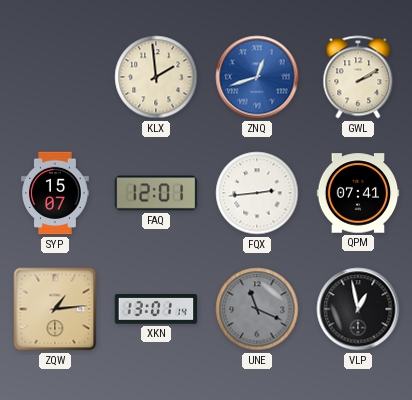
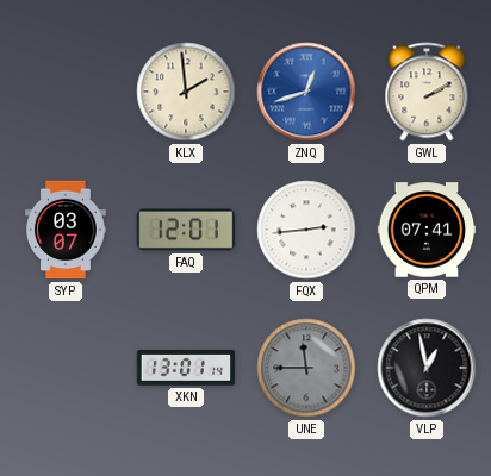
SYP: 15:07 -> 03:07 (67, 230)
ZQW: 1:14 -> none (55, 309)
UNE: 11:19 -> 11:45 (306, 368)
